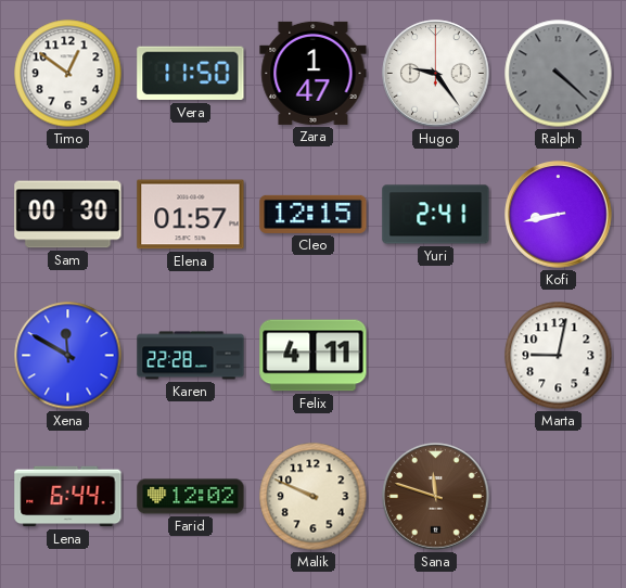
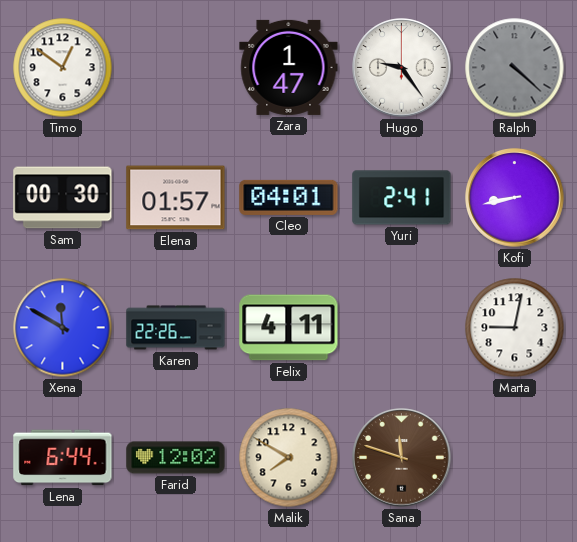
Vera: 11:50 -> none (191, 74)
Cleo: 12:15 -> 04:01 (289, 197)
Karen: 22:28 -> 22:26 (176, 328)
Malik: 9:49 -> 7:50 (289, 458)
